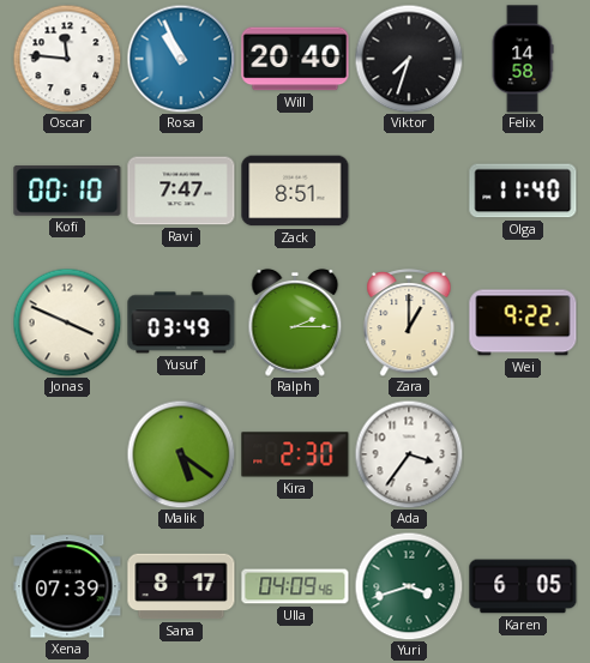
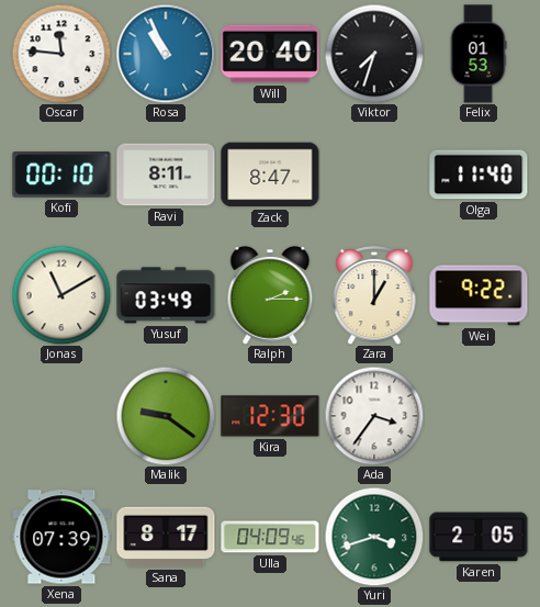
Felix: 14:58 -> 01:53 (479, 54)
Ravi: 7:47 -> 8:11 (166, 175)
Zack: 8:51 -> 8:47 (270, 175)
Jonas: 3:49 -> 11:10 (61, 295)
Malik: 5:21 -> 9:21 (166, 416)
Kira: 2:30 -> 12:30 (270, 416)
Karen: 6:05 -> 2:05 (479, 537)
